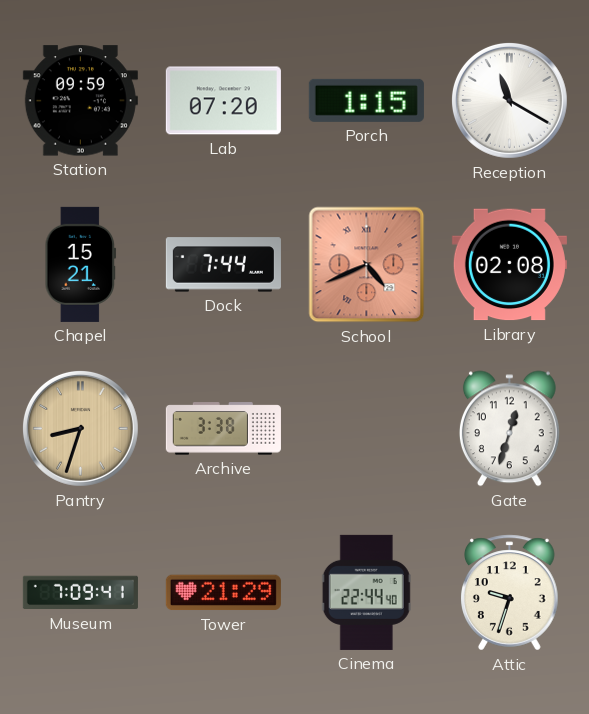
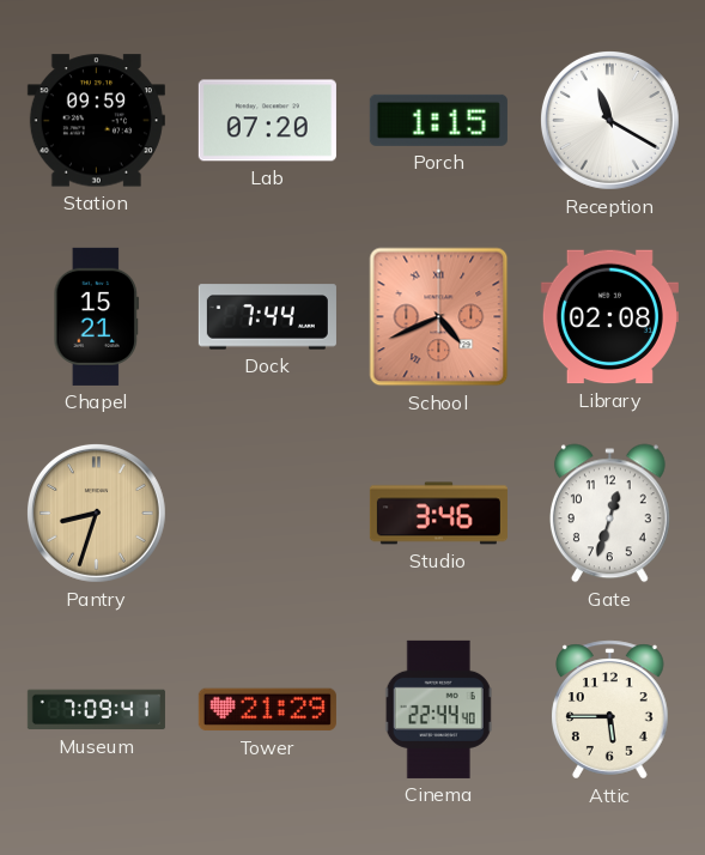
Archive: 3:38 -> none (223, 429)
Studio: none -> 3:46 (438, 514)
Attic: 9:33 -> 5:45 (610, 710)
